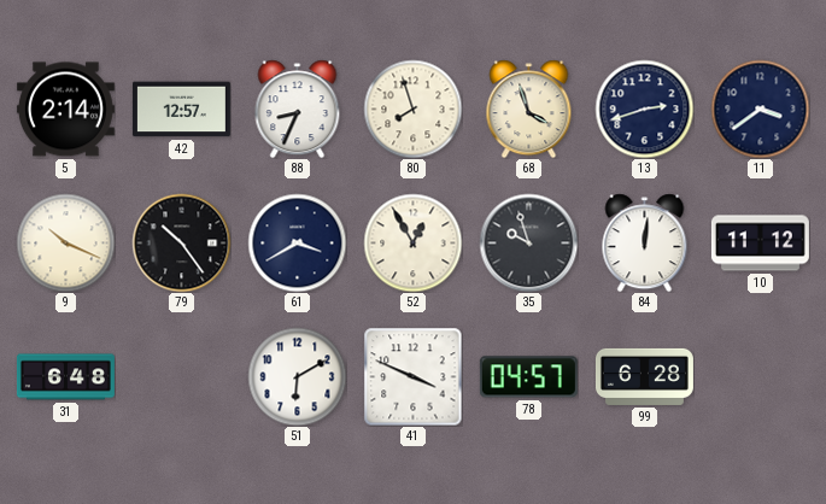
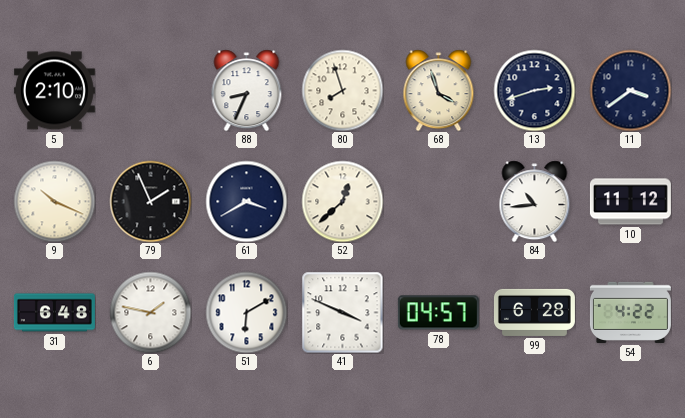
5: 2:14 -> 2:10 (54, 91)
42: 12:57 -> none (181, 110)
79: 10:24 -> 1:56 (150, 201)
52: 12:55 -> 12:38 (342, 201)
35: 9:57 -> none (528, 242)
84: 12:01 -> 10:44 (535, 201)
6: none -> 1:47 (150, 312)
54: none -> 4:22 (630, 312)
